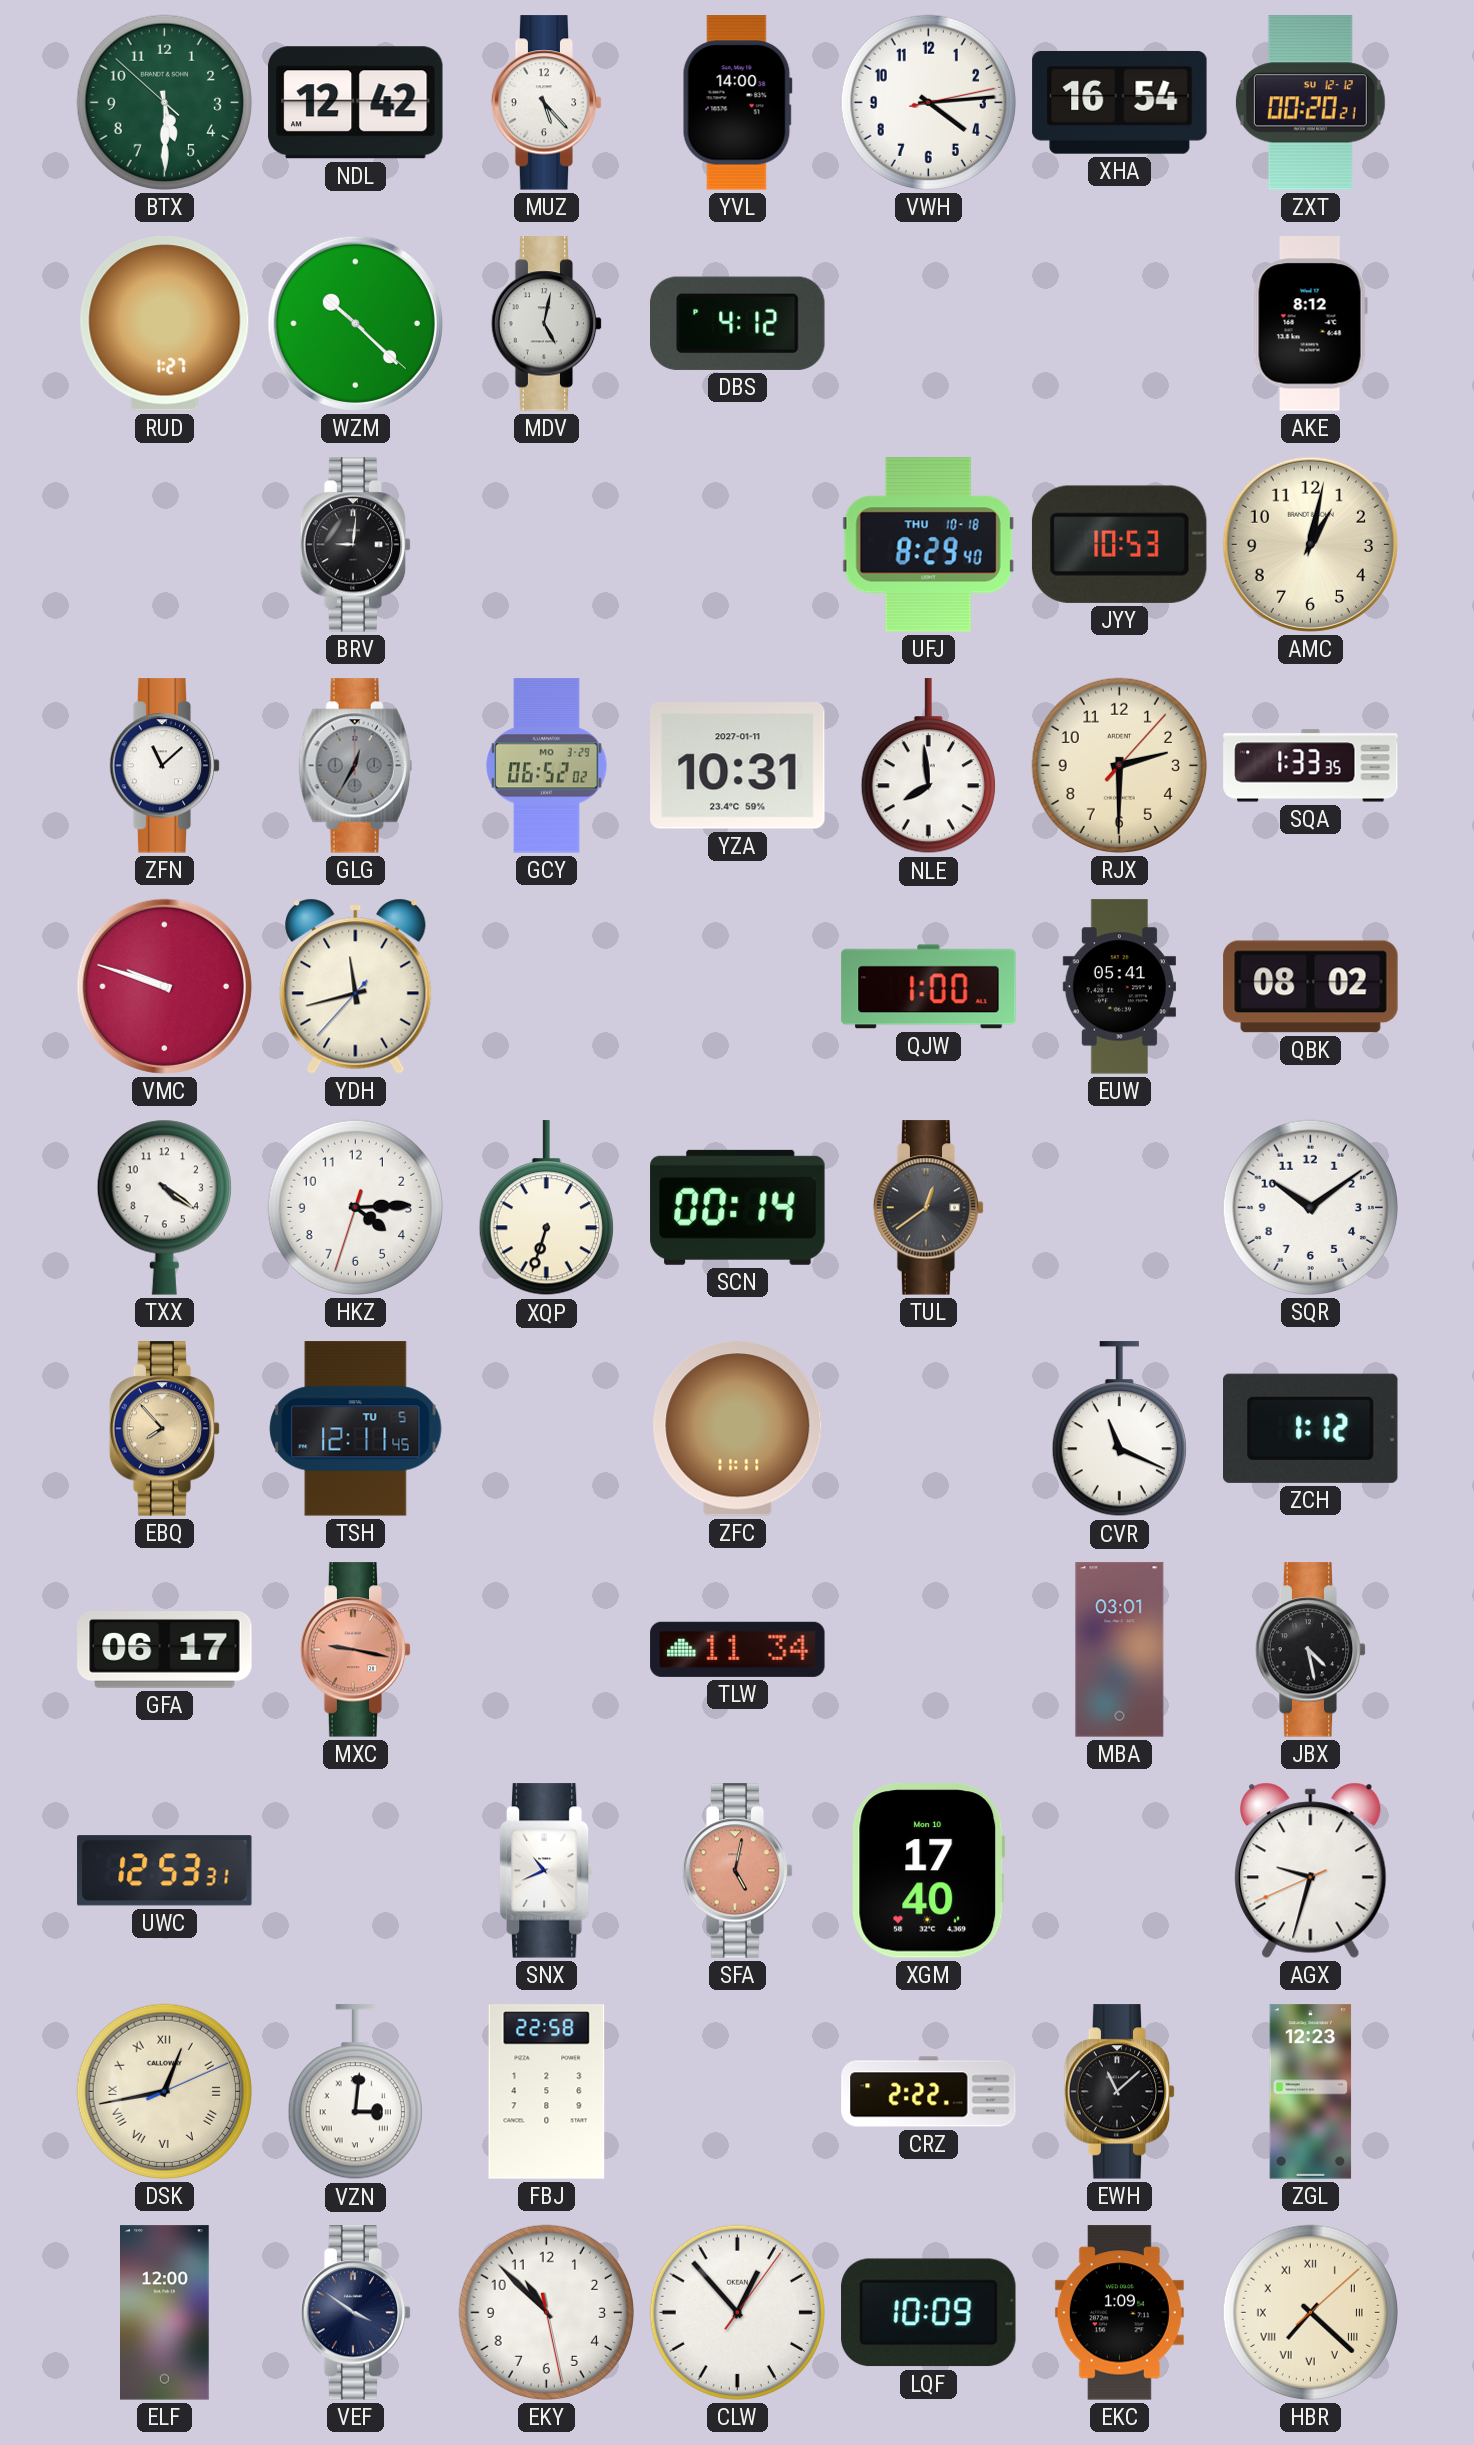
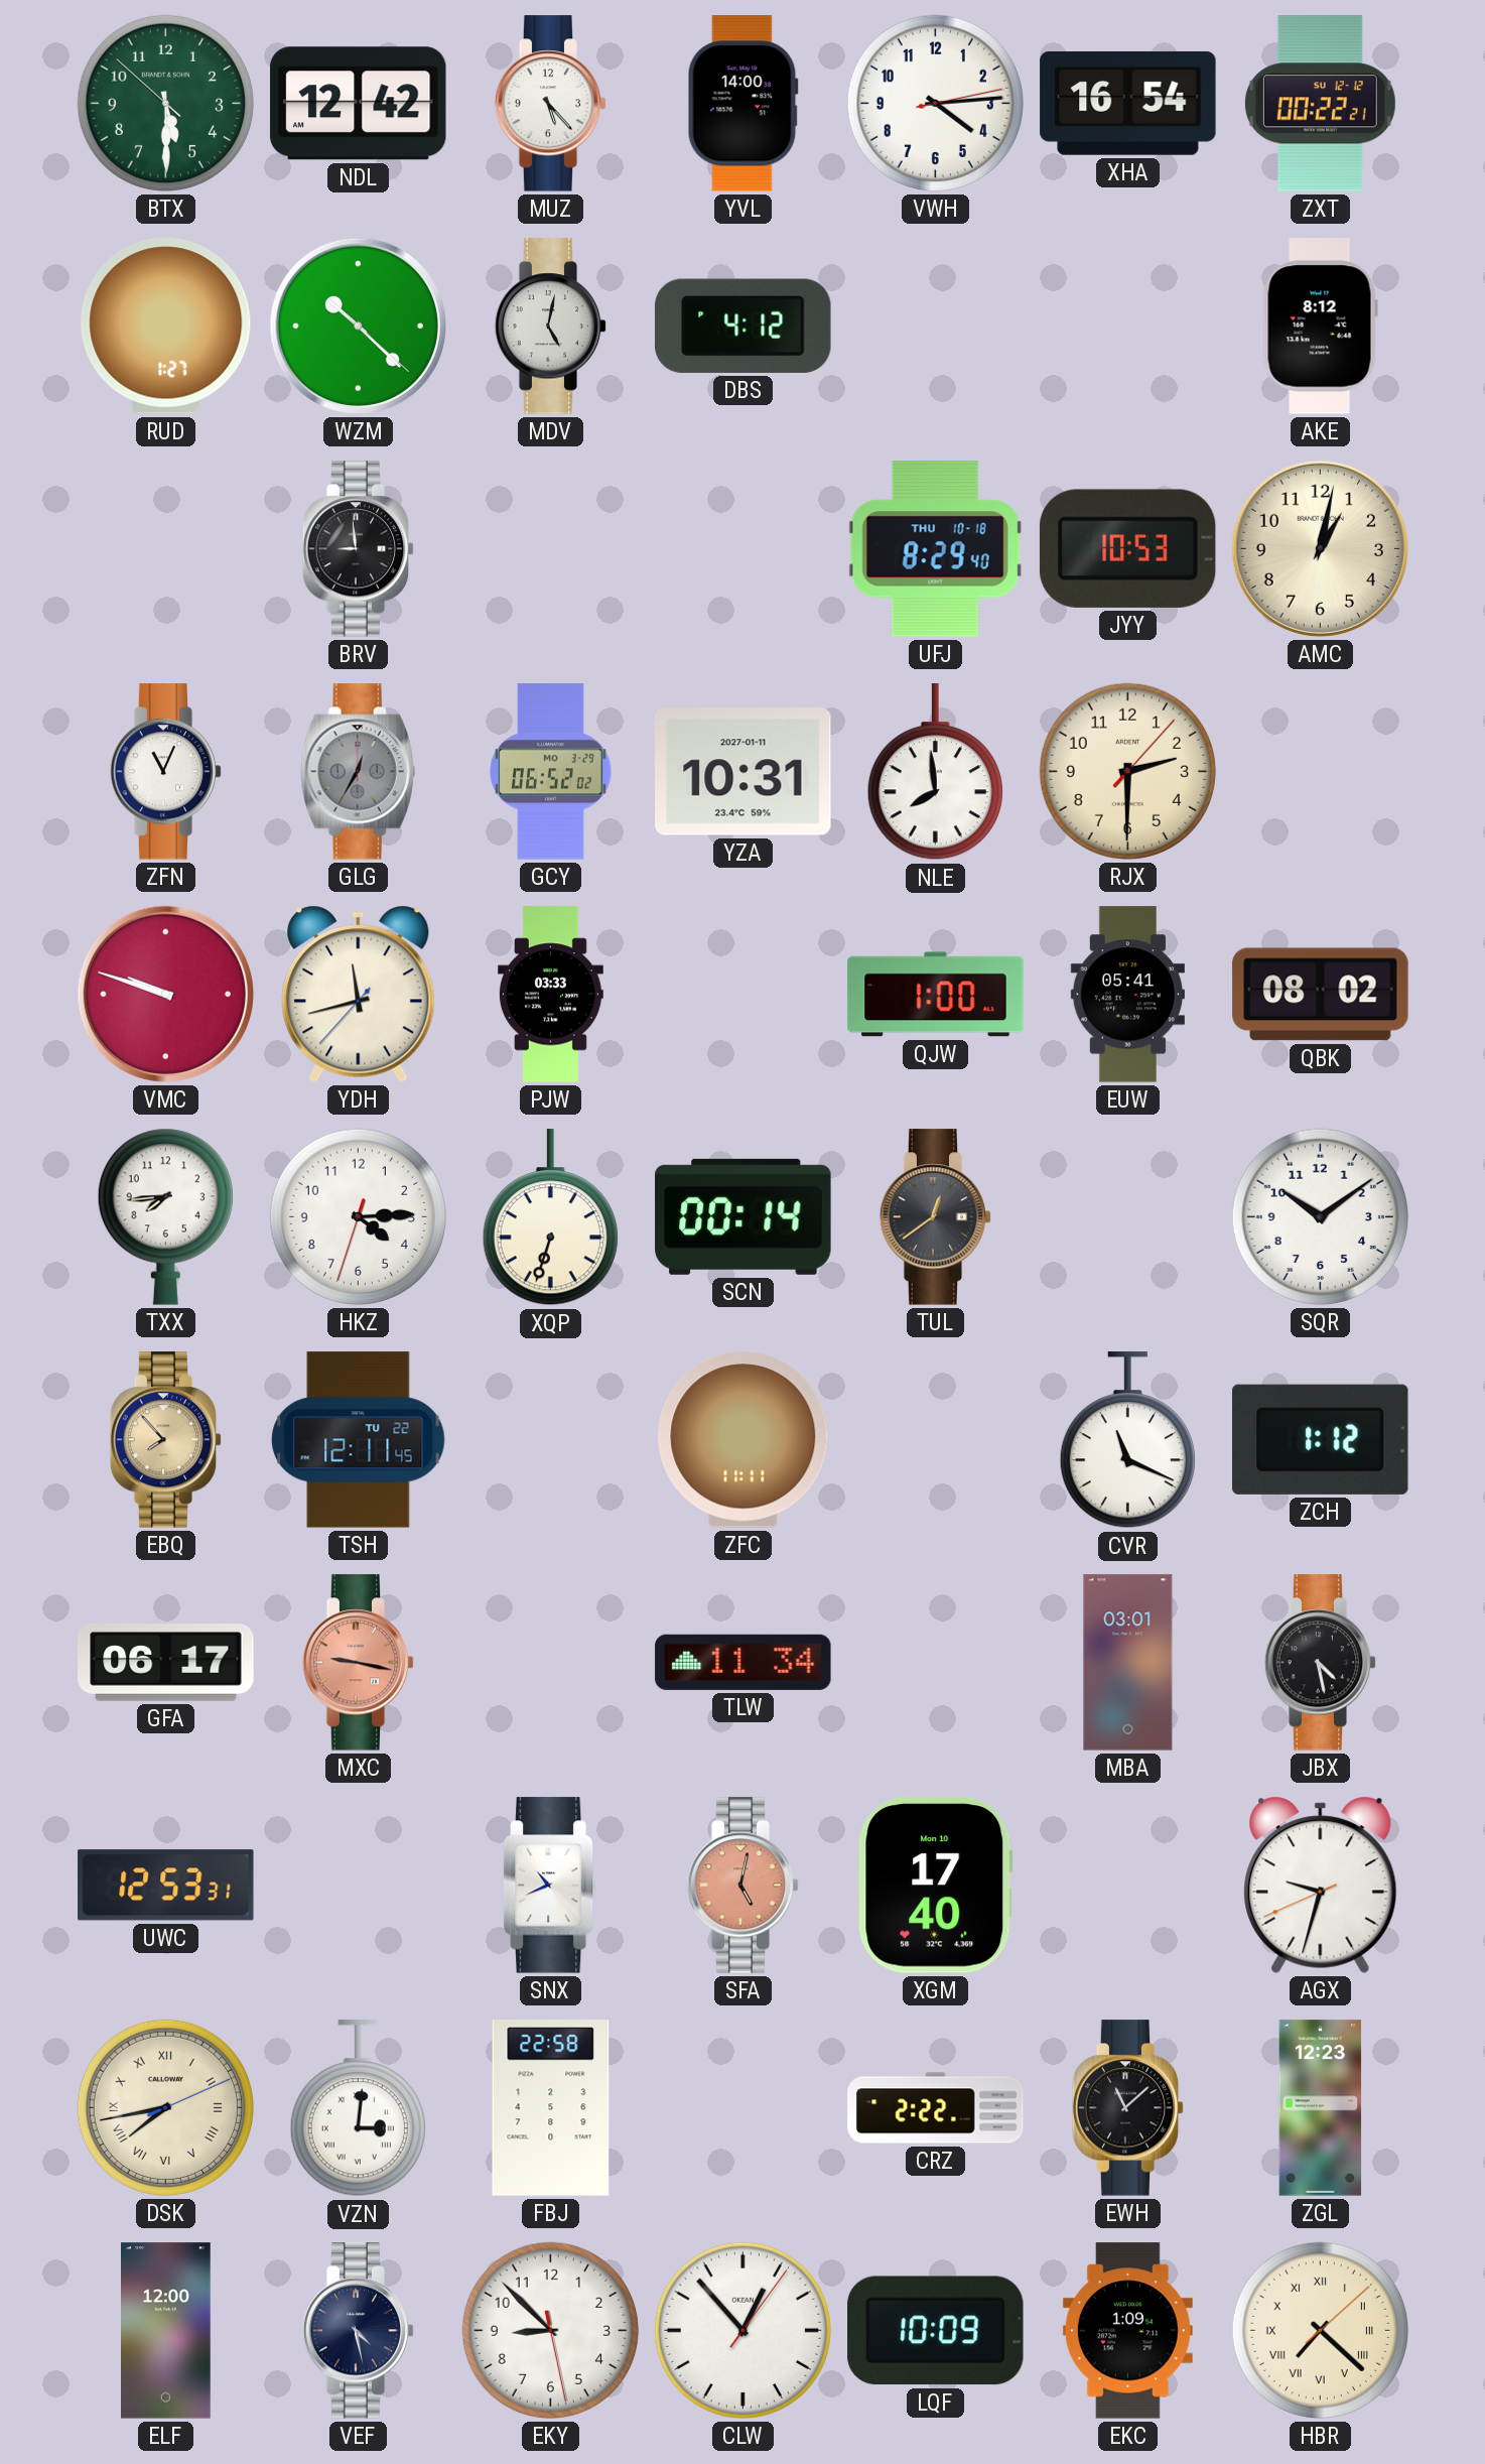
ZXT: 00:20 -> 00:22 (1320, 104)
BRV: 9:01 -> 8:59 (359, 549)
ZFN: 11:08 -> 11:04 (166, 772)
SQA: 1:33 -> none (1311, 766)
PJW: none -> 03:33 (550, 995)
TXX: 4:21 -> 7:44 (165, 1216)
TSH date: TU 5 -> TU 22 (359, 1440)
DSK: 12:43 -> 7:43 (165, 2107)
VEF: 3:51 -> 4:28 (359, 2331)
EKY: 10:52 -> 8:52 (550, 2330)
